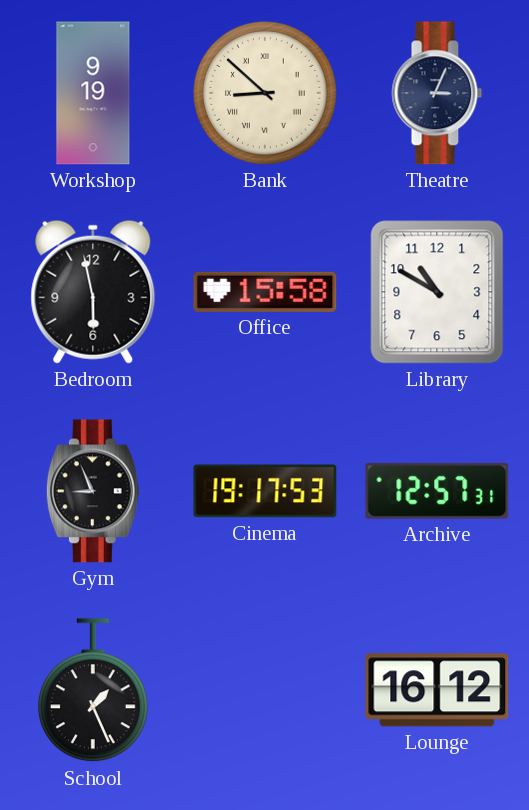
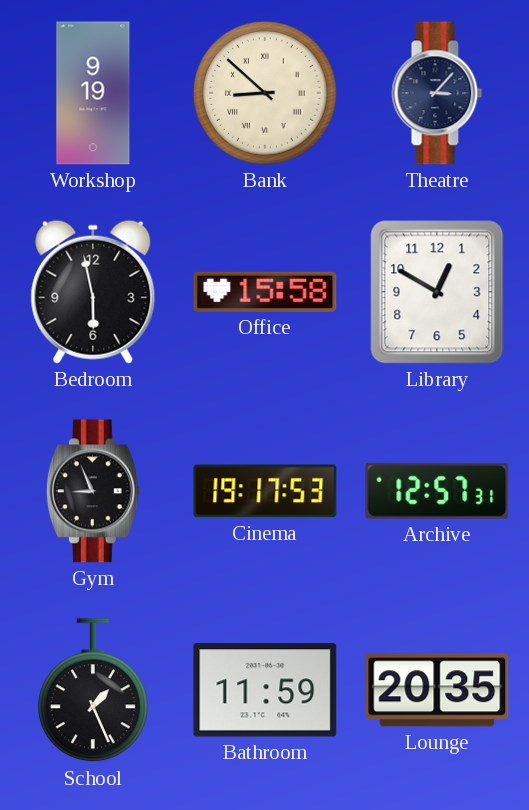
Theatre: 3:04 -> 3:07 (437, 93)
Library: 10:50 -> 12:50 (437, 292)
Bathroom: none -> 11:59 (265, 690)
Lounge: 16:12 -> 20:35 (437, 690)
